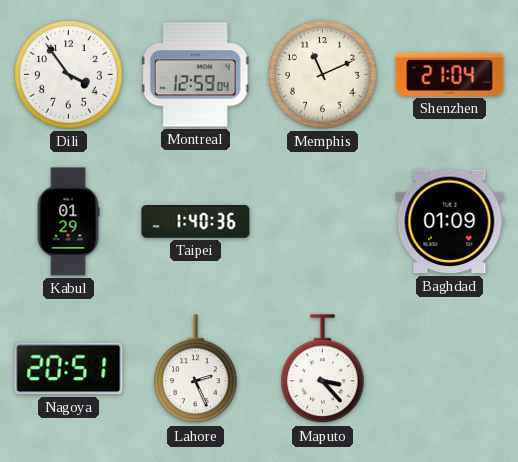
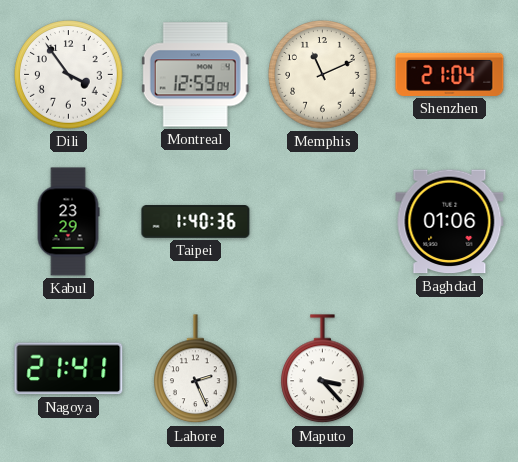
Kabul: 01:29 -> 23:29 (68, 222)
Baghdad: 01:09 -> 01:06 (450, 222)
Nagoya: 20:51 -> 21:41 (69, 369)
